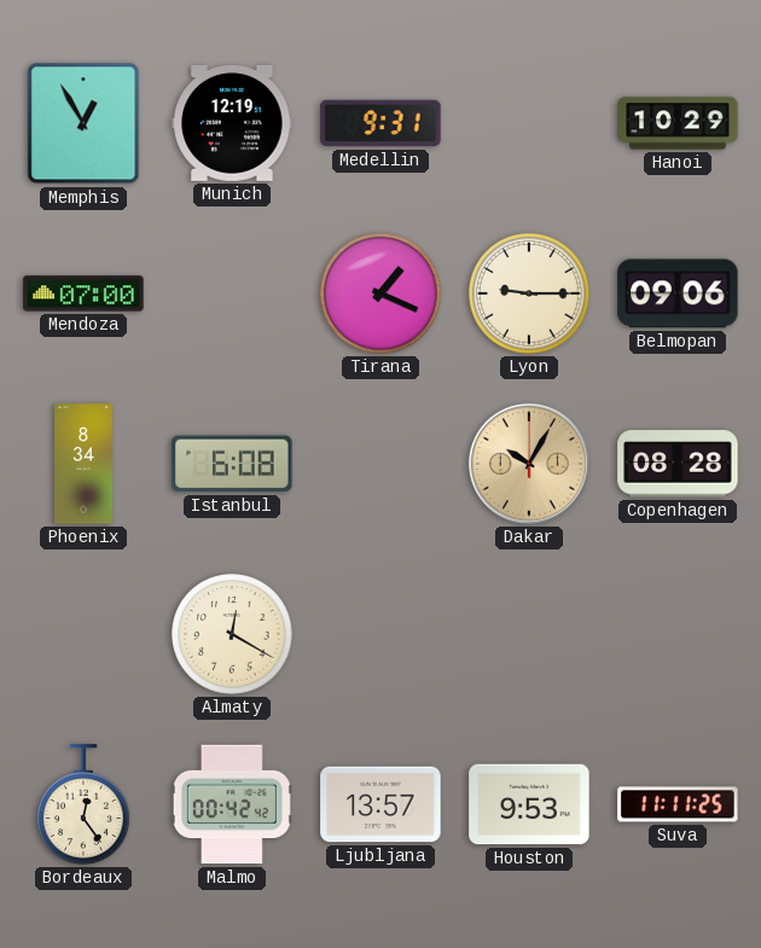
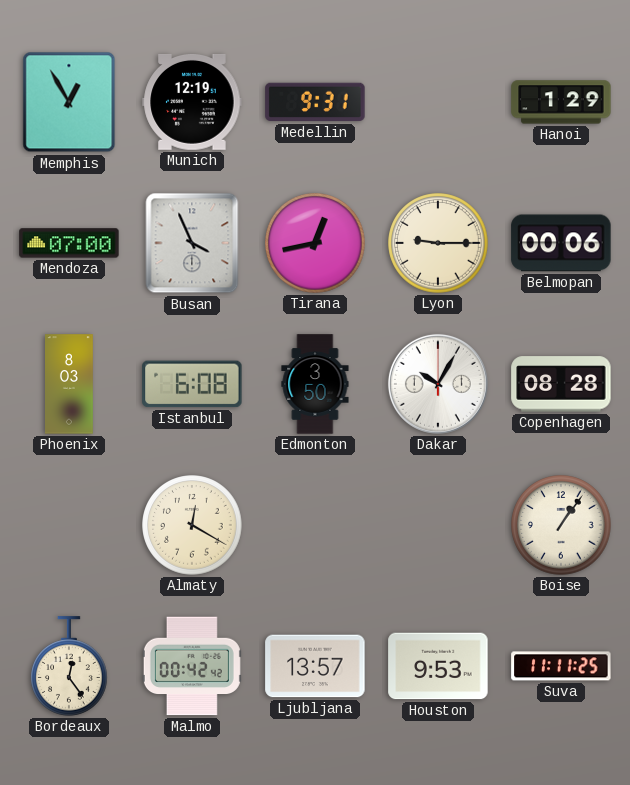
Hanoi: 10:29 -> 1:29 (561, 102)
Busan: none -> 3:56 (192, 243)
Tirana: 1:19 -> 12:43 (315, 243)
Belmopan: 09:06 -> 00:06 (561, 243)
Phoenix: 8:34 -> 8:03 (70, 384)
Edmonton: none -> 3:50 (315, 384)
Dakar dial: champagne -> white (438, 384)
Boise: none -> 1:06 (561, 525)
